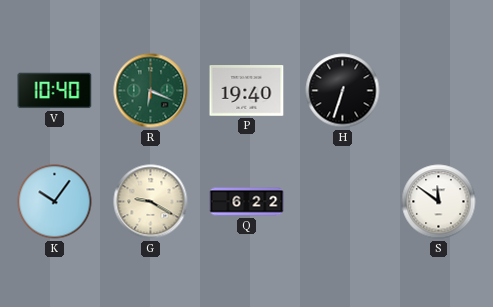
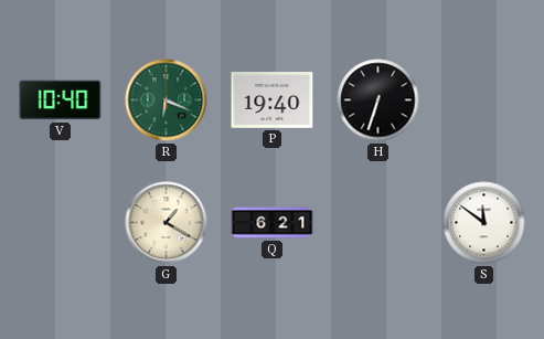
K: 10:06 -> none (55, 202)
G: 9:20 -> 1:20 (167, 223)
Q: 6:22 -> 6:21 (273, 223)
